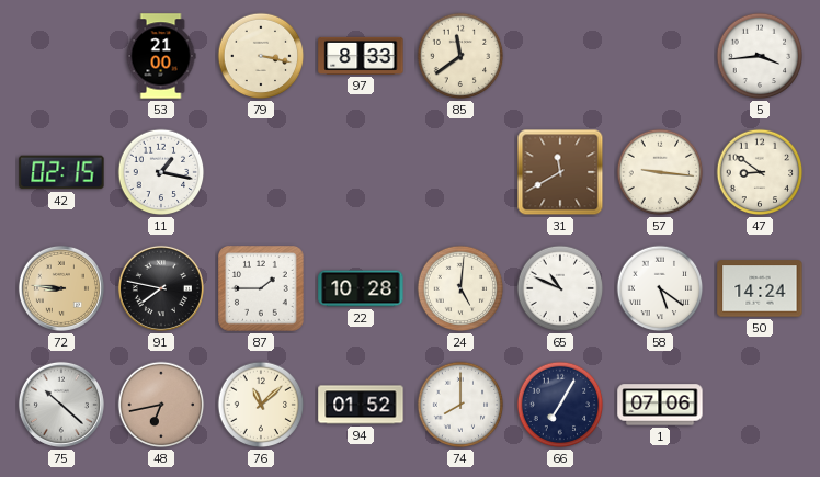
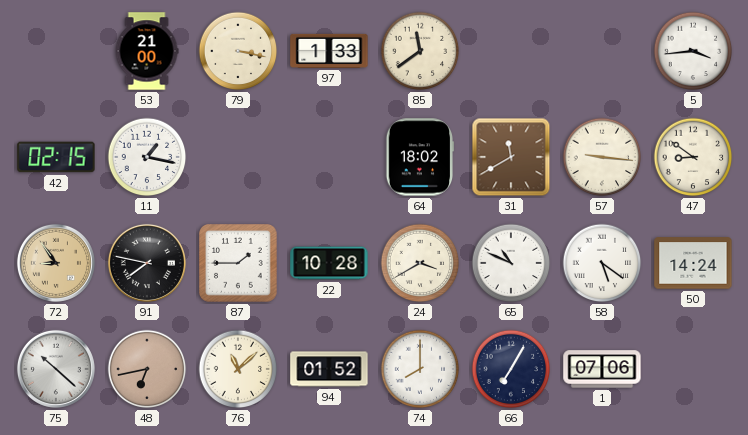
97: 8:33 -> 1:33 (329, 51)
64: none -> 18:02 (420, 157)
72: 8:46 -> 8:54 (56, 263)
24: 5:01 -> 3:40 (420, 263)
